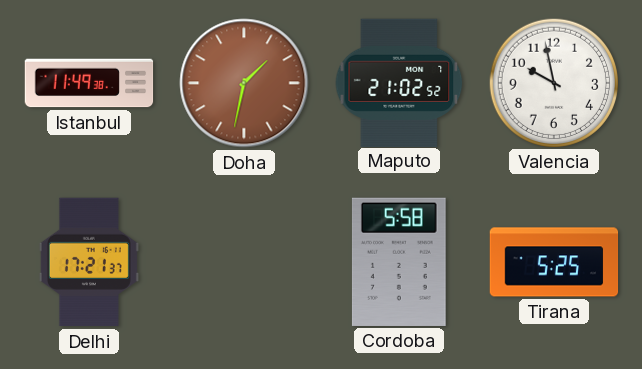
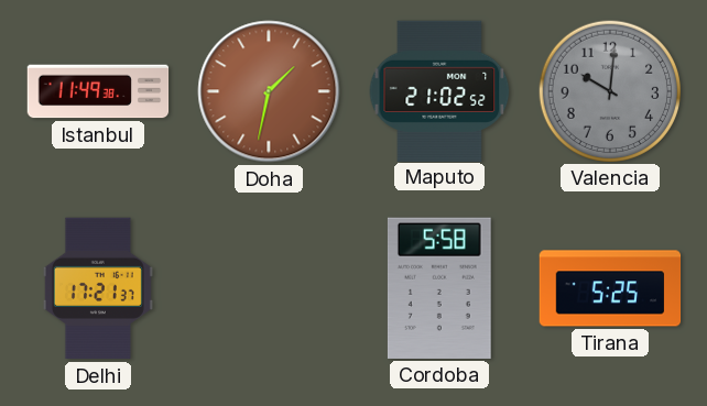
Valencia: 9:58 -> 10:01 (609, 90)
Valencia dial: white -> grey (609, 90)
